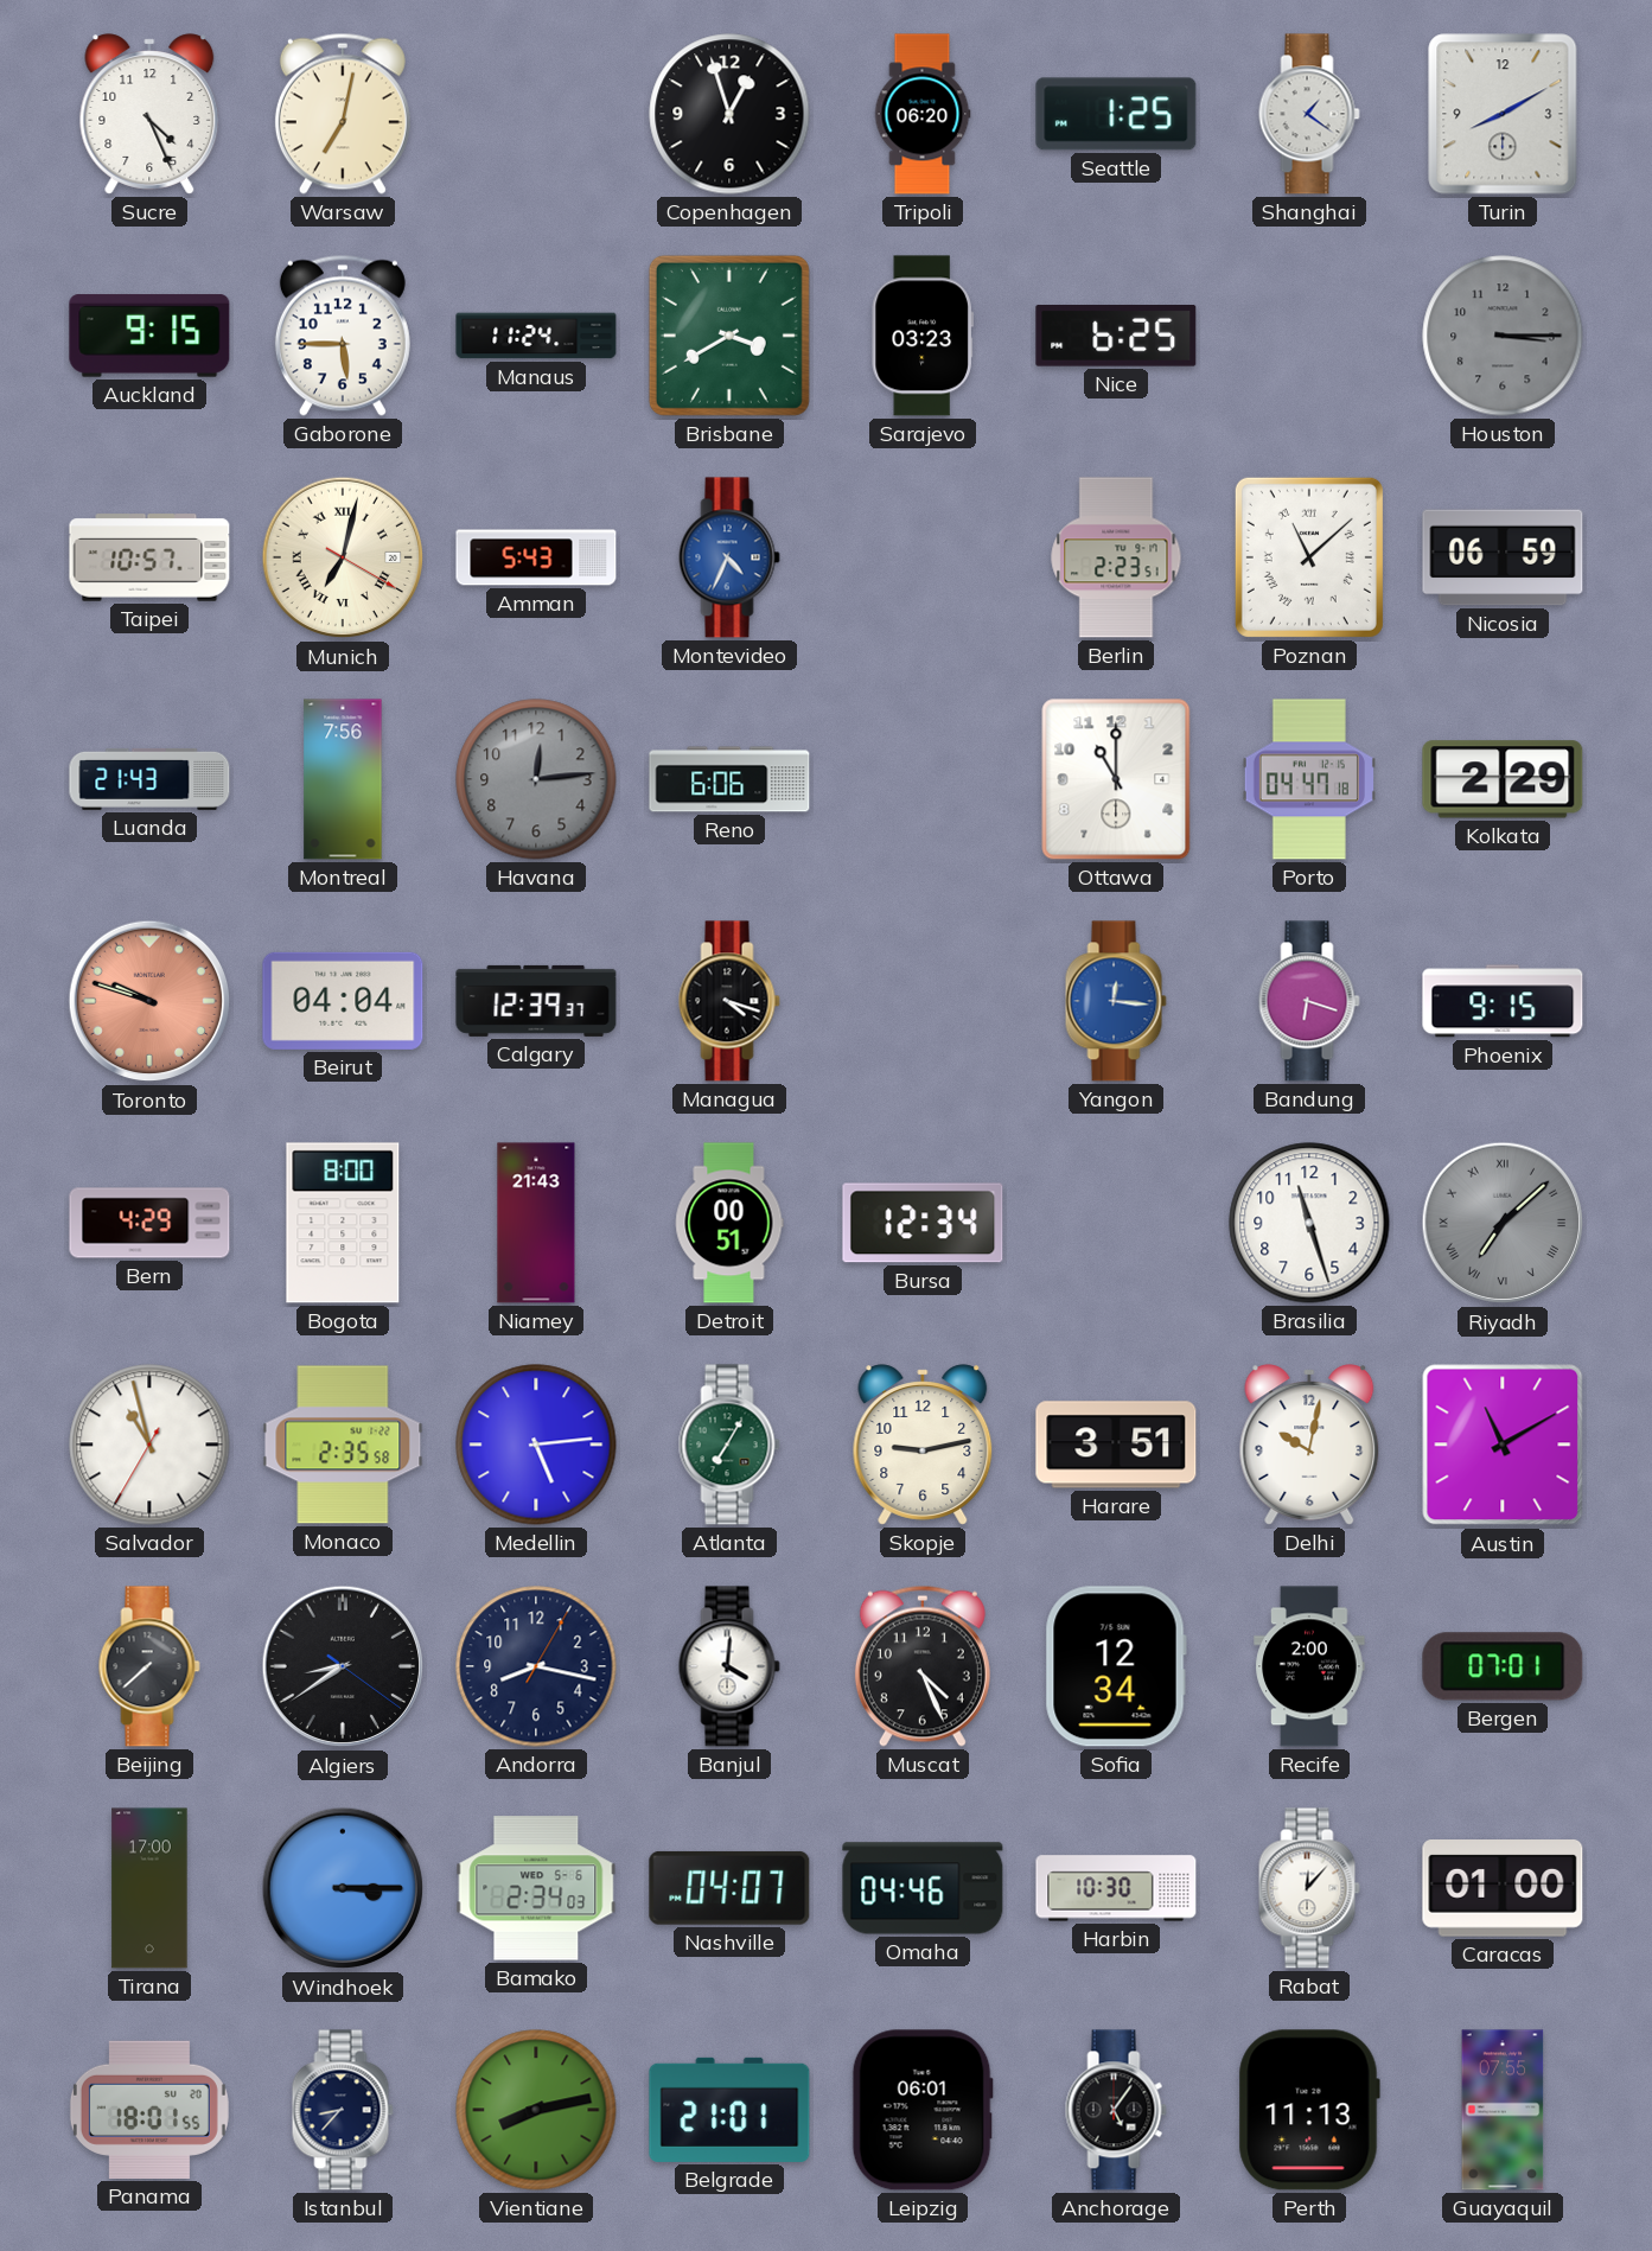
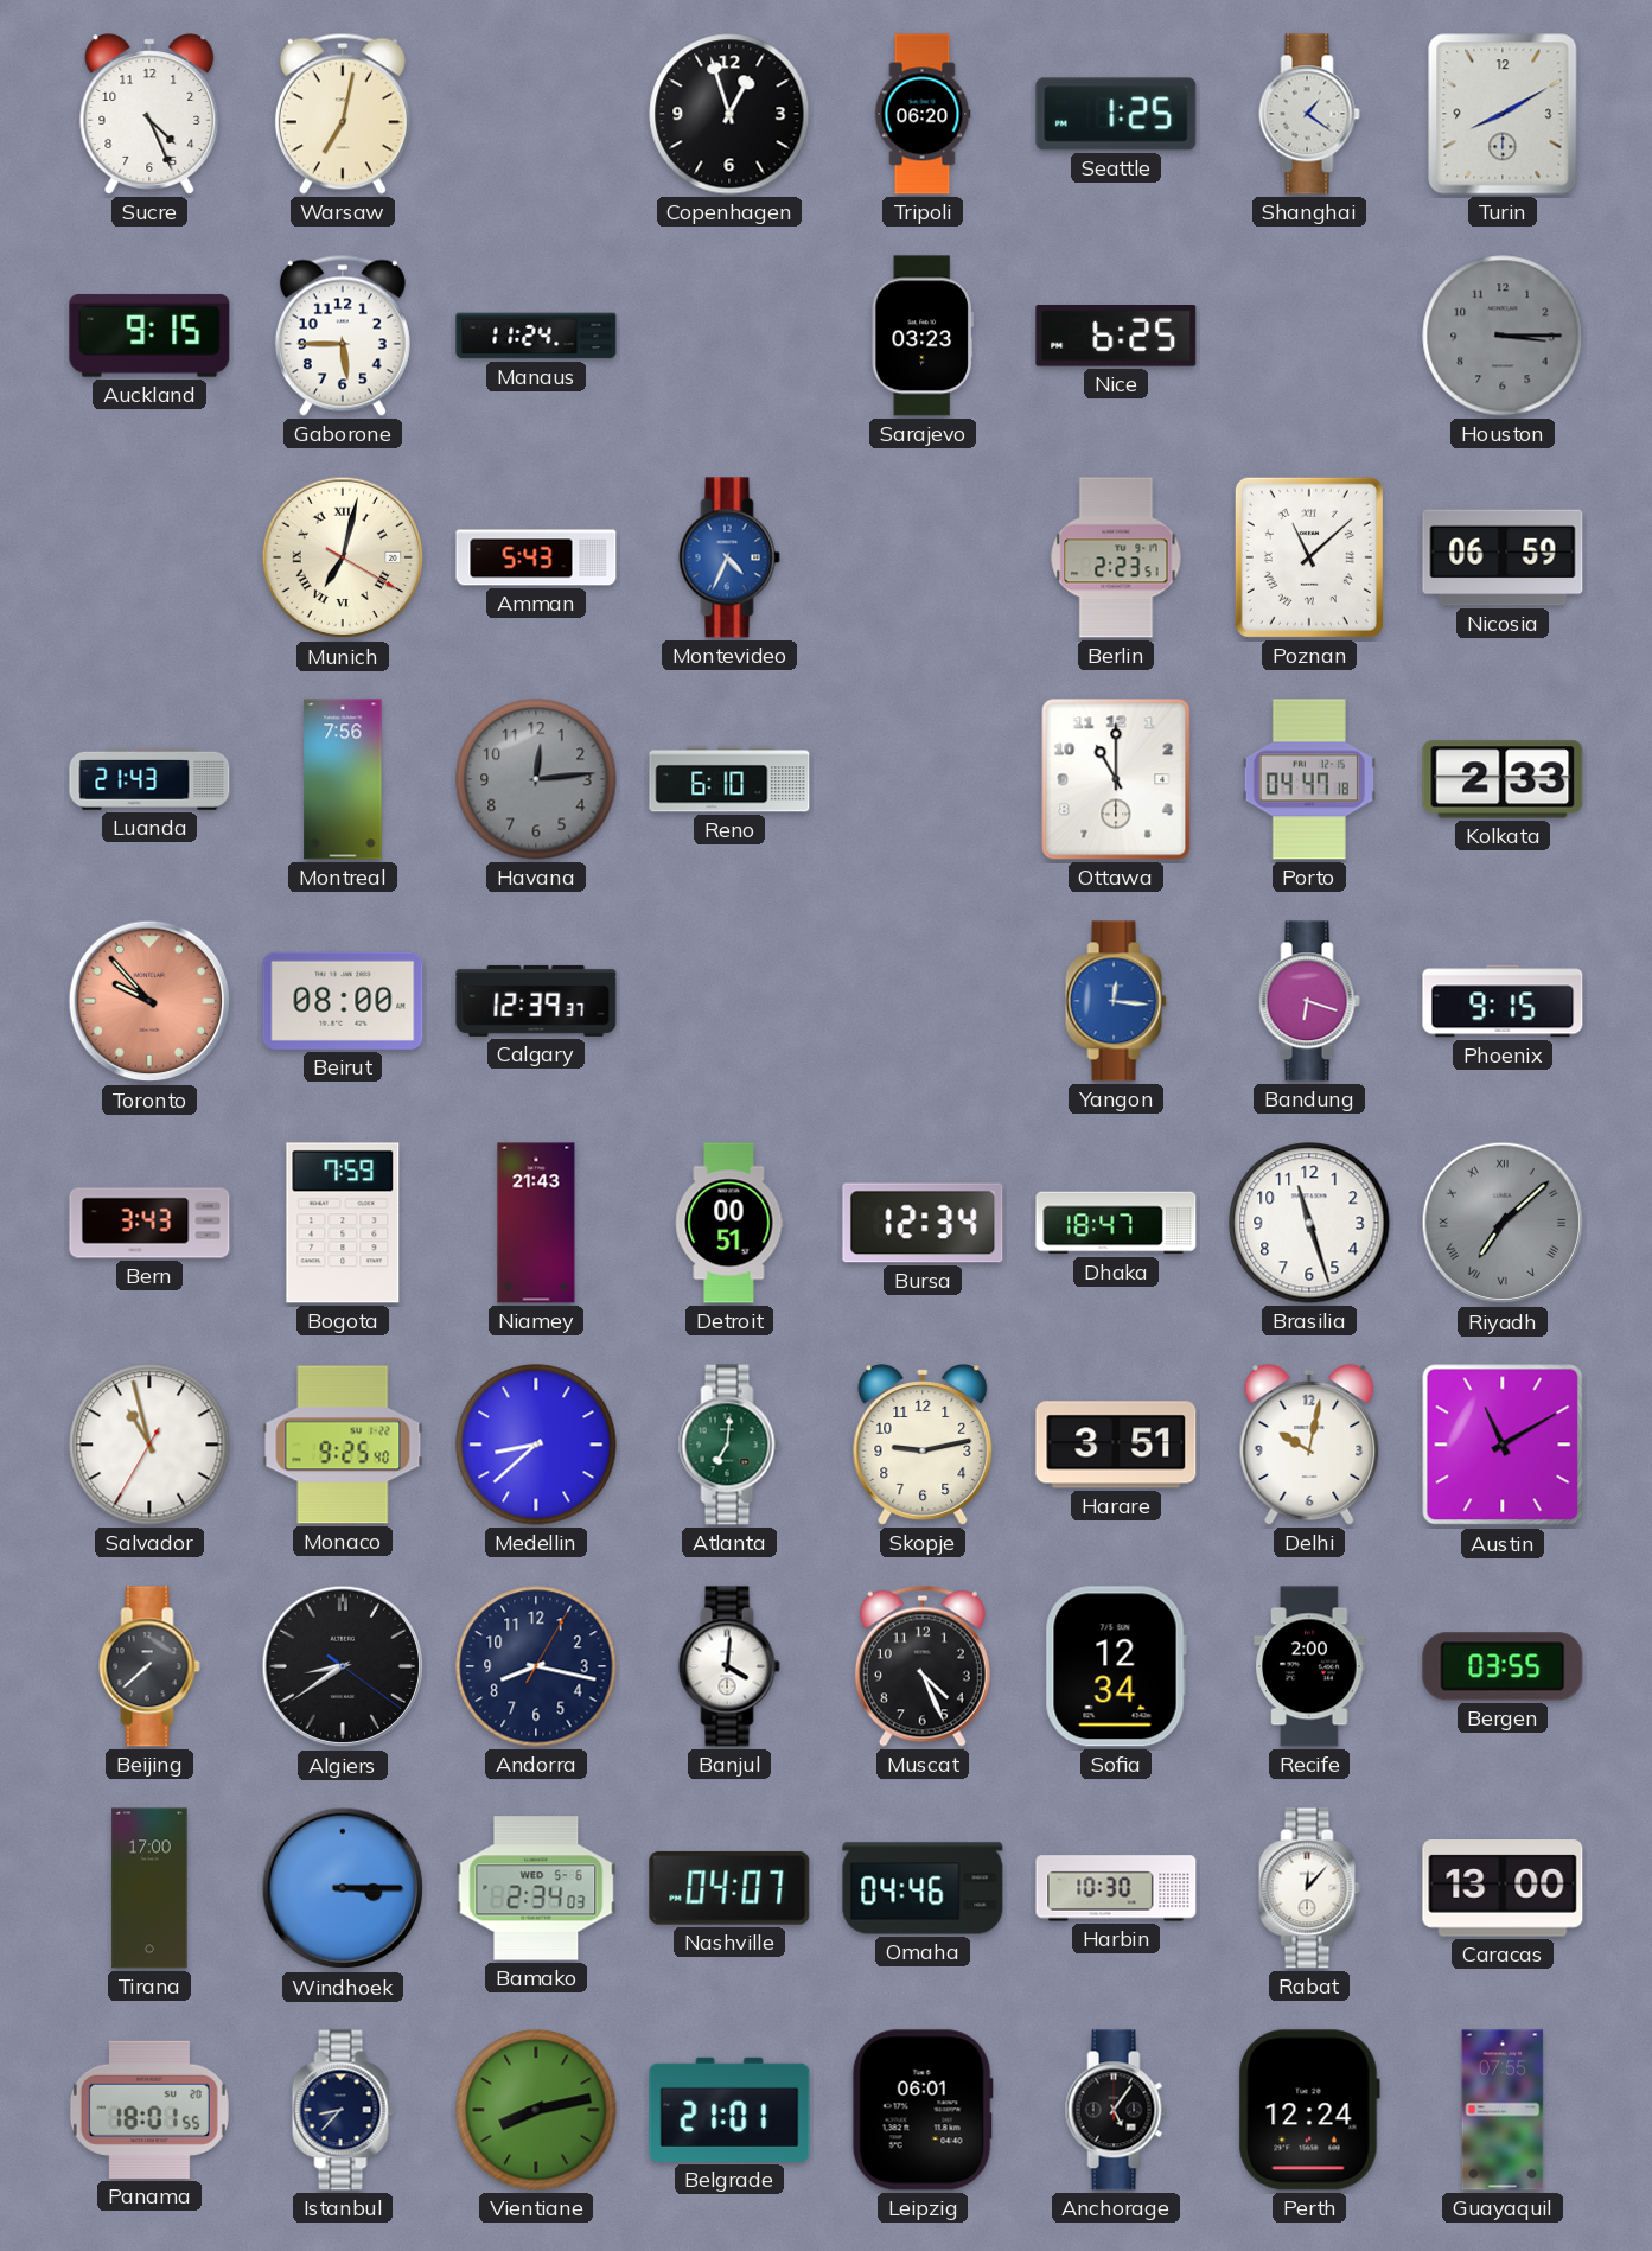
Brisbane: 3:40 -> none (729, 336)
Taipei: 10:57 -> none (149, 557)
Reno: 6:06 -> 6:10 (729, 779)
Kolkata: 2:29 -> 2:33 (1503, 779)
Toronto: 9:48 -> 9:53 (149, 1001)
Beirut: 04:04 -> 08:00 (343, 1001)
Managua: 4:18 -> none (729, 1001)
Bern: 4:29 -> 3:43 (149, 1223)
Bogota: 8:00 -> 7:59 (343, 1223)
Dhaka: none -> 18:47 (1116, 1223)
Monaco: 2:35 -> 9:25 (343, 1445)
Medellin: 5:14 -> 8:38 (536, 1445)
Atlanta: 7:05 -> 7:01 (729, 1445)
Bergen: 07:01 -> 03:55 (1503, 1666)
Caracas: 01:00 -> 13:00 (1503, 1889)
Perth: 11:13 -> 12:24 (1309, 2110)
